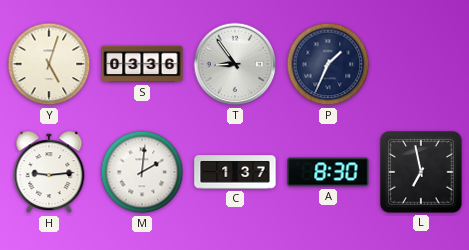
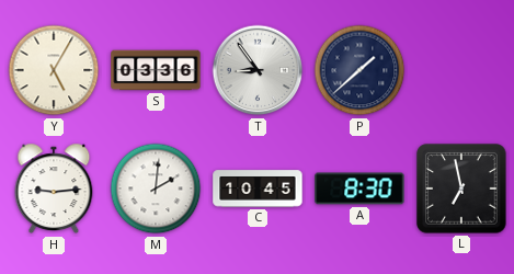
Y: 5:03 -> 5:05 (54, 70)
P: 1:34 -> 1:38 (359, 70)
C: 1:37 -> 10:45 (258, 189)
